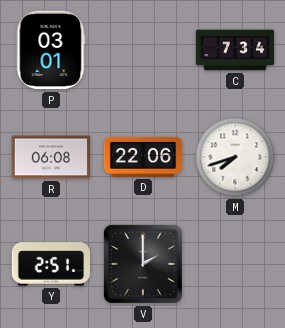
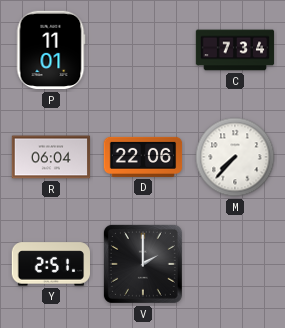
P: 03:01 -> 11:01 (51, 50)
R: 06:08 -> 06:04 (51, 157)
M: 7:42 -> 7:37 (235, 157)
